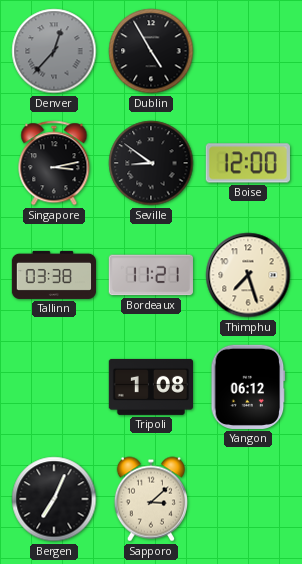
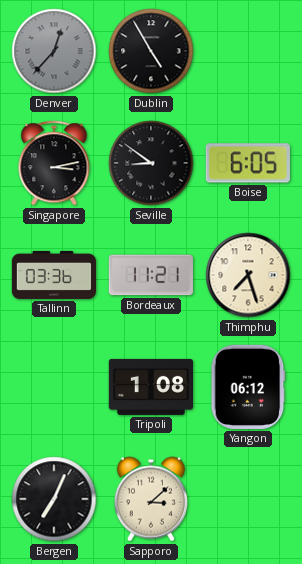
Boise: 12:00 -> 6:05 (248, 163)
Tallinn: 03:38 -> 03:36 (53, 275)
